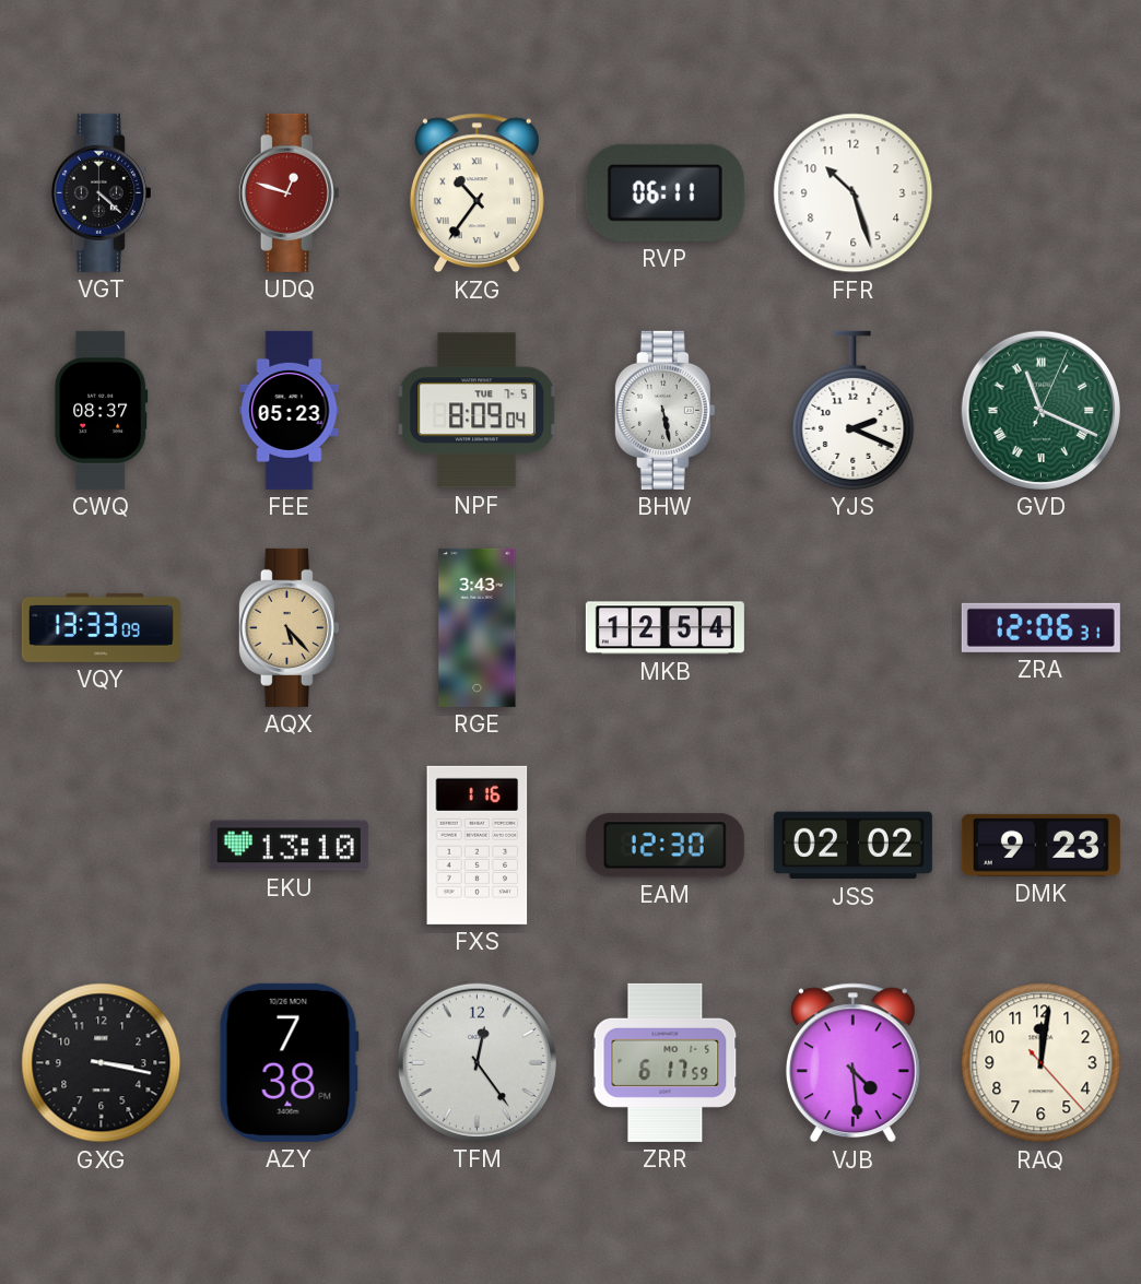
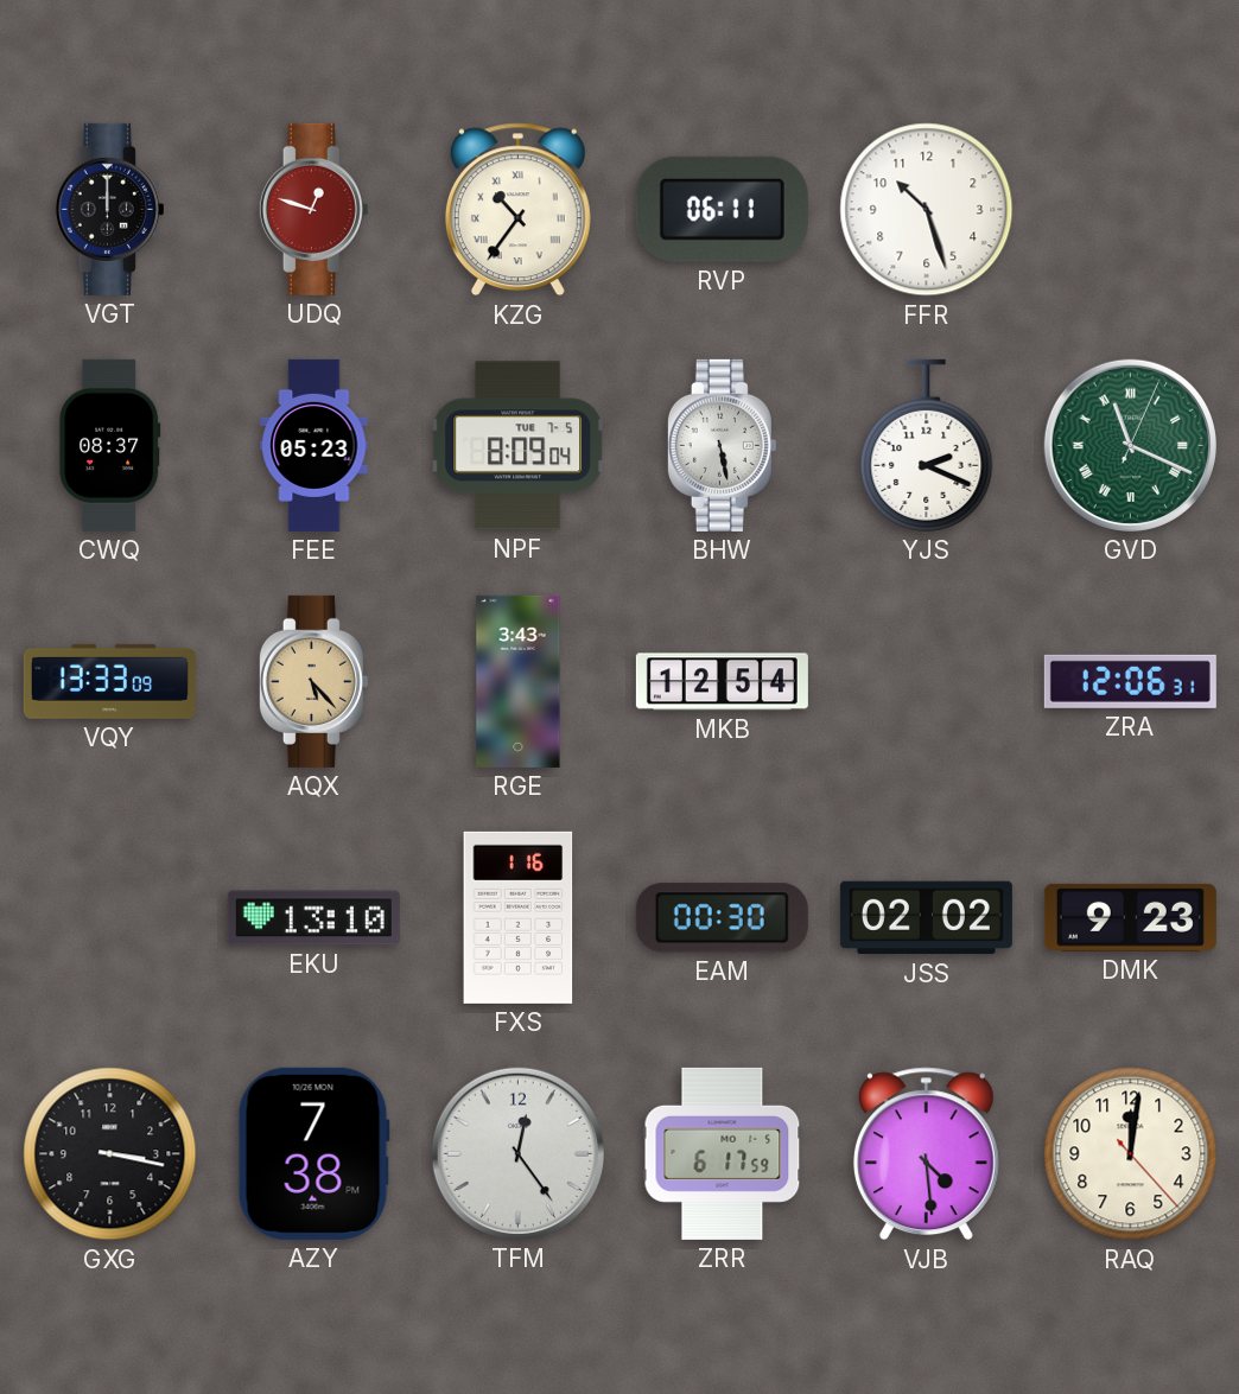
VGT: 4:22 -> 12:00 (109, 209)
EAM: 12:30 -> 00:30 (722, 918)
